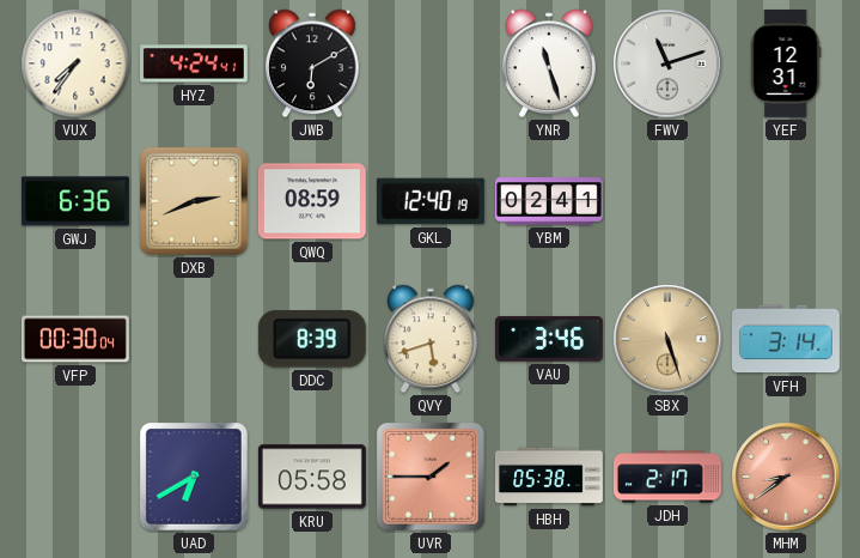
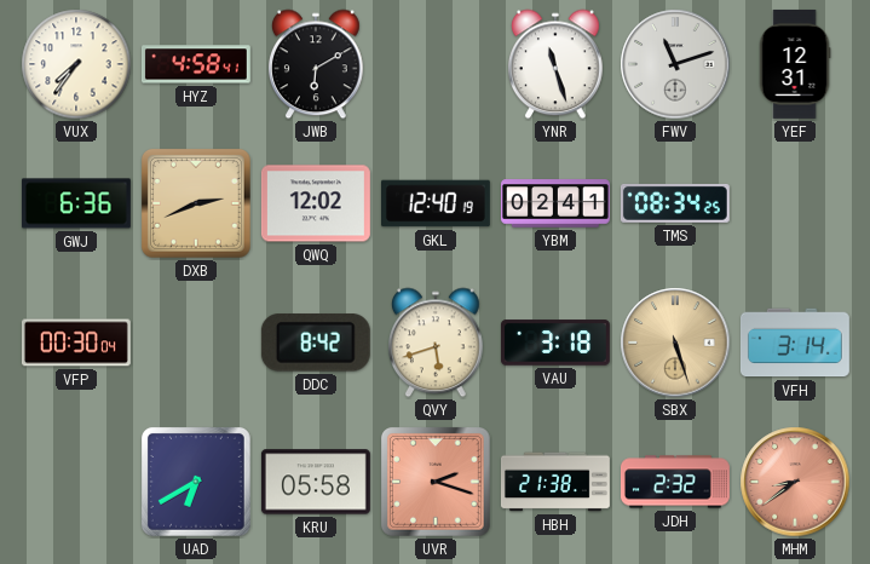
HYZ: 4:24 -> 4:58 (196, 64)
QWQ: 08:59 -> 12:02 (316, 203)
TMS: none -> 08:34 (675, 203)
DDC: 8:39 -> 8:42 (316, 343)
VAU: 3:46 -> 3:18 (555, 343)
UVR: 1:45 -> 2:18 (436, 482)
HBH: 05:38 -> 21:38 (555, 482)
JDH: 2:17 -> 2:32 (675, 482)
